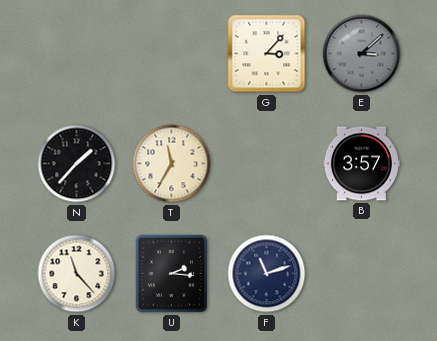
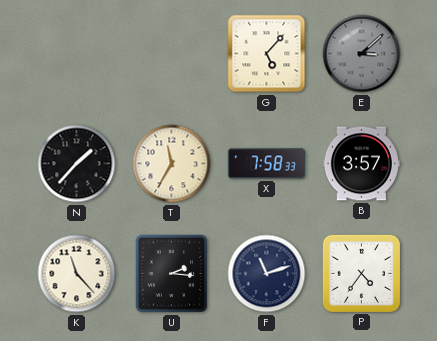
G: 3:07 -> 5:07 (267, 54)
X: none -> 7:58 (266, 164)
P: none -> 4:36 (361, 273)
